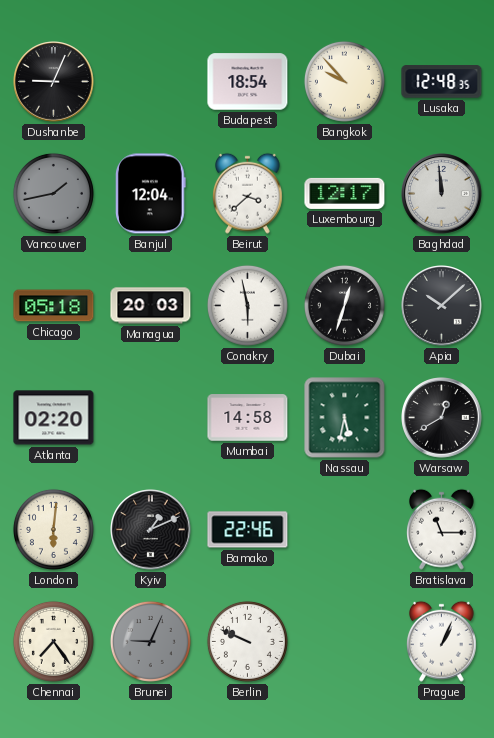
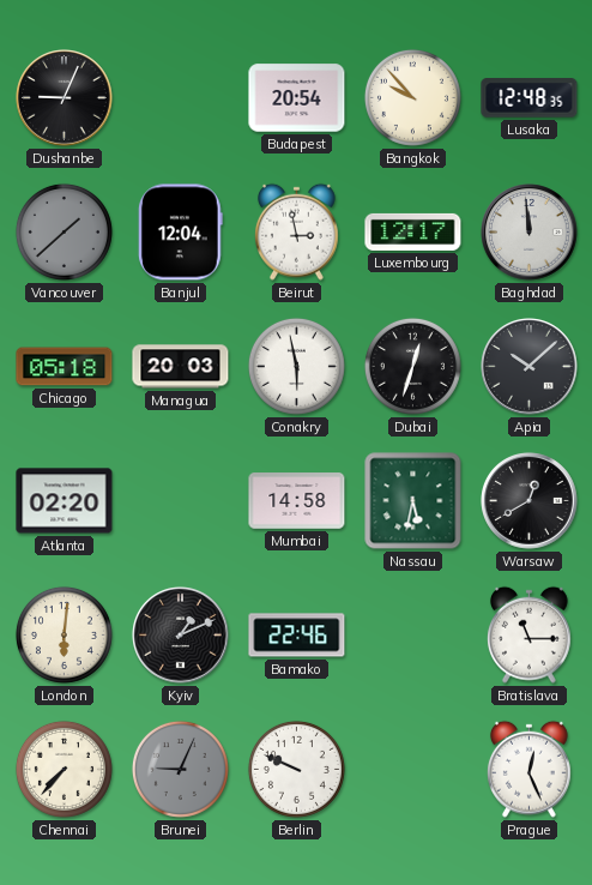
Budapest: 18:54 -> 20:54 (297, 98)
Vancouver: 1:43 -> 1:38 (64, 231)
Beirut: 3:38 -> 2:58 (296, 231)
Chennai: 7:24 -> 7:37 (64, 769)
Prague: 1:04 -> 12:26 (528, 769)
